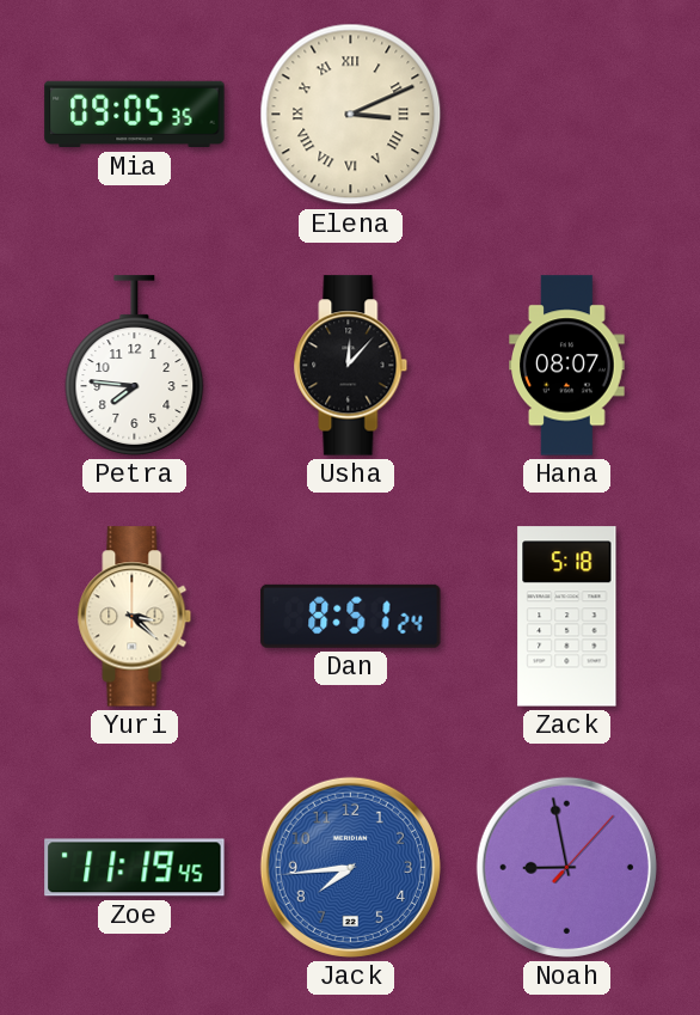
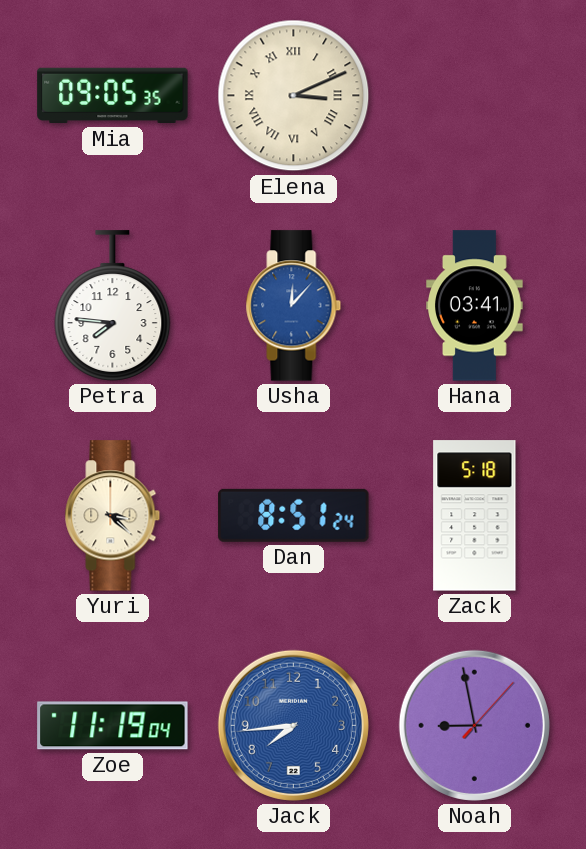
Usha dial: black -> blue (294, 306)
Hana: 08:07 -> 03:41 (475, 306)
Zoe: 11:19:45 -> 11:19:04 (113, 726)
